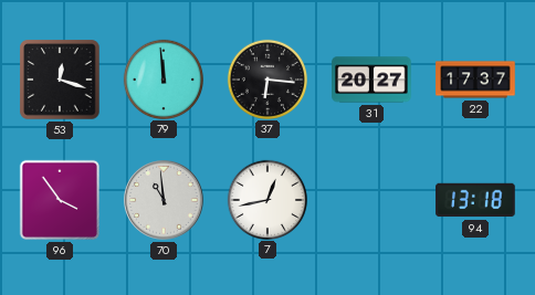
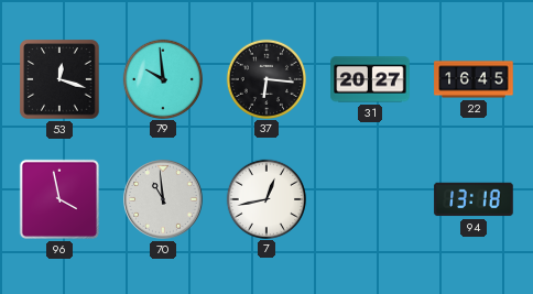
79: 11:59 -> 9:59 (162, 78)
22: 17:37 -> 16:45 (474, 79)
96: 3:54 -> 3:58 (59, 199)
